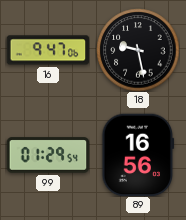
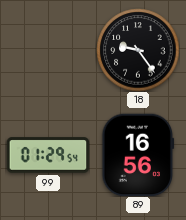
16: 9:47 -> none (48, 50)
18: 9:28 -> 9:24 (138, 50)
